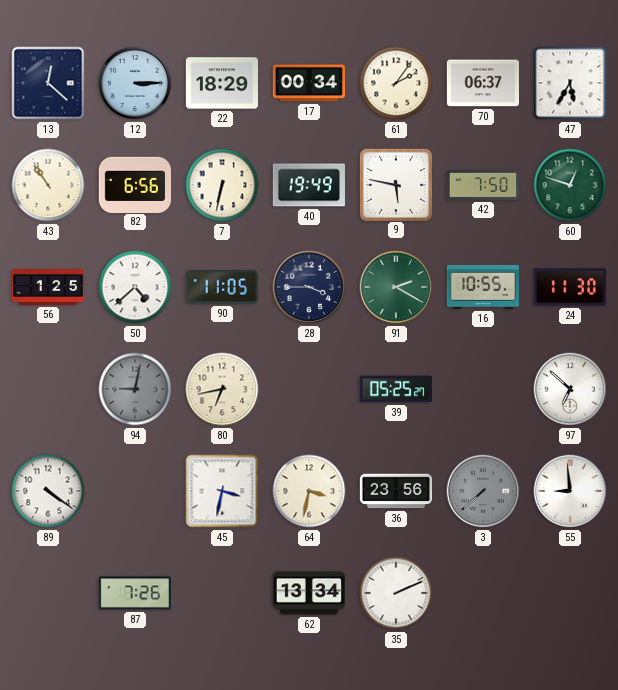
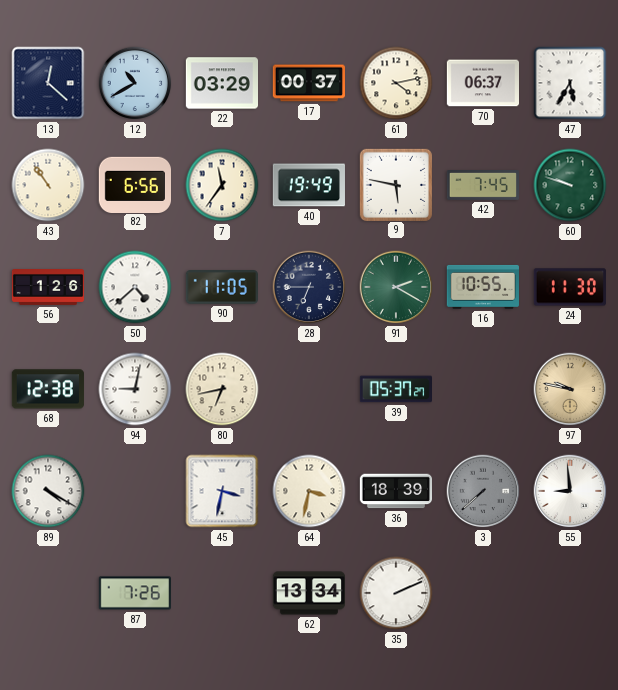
12: 3:15 -> 10:40 (135, 83)
22: 18:29 -> 03:29 (221, 83)
17: 00:34 -> 00:37 (309, 83)
61: 2:06 -> 4:13 (396, 83)
7: 6:32 -> 11:36 (222, 185)
42: 7:50 -> 7:45 (482, 186)
60: 12:48 -> 9:48 (570, 185)
56: 1:25 -> 1:26 (48, 288)
28: 3:45 -> 6:45 (309, 287)
68: none -> 12:38 (48, 389)
94 dial: grey -> white (135, 389)
39: 05:25 -> 05:37 (395, 389)
97: 6:52 -> 9:47 (570, 389)
97 dial: white -> champagne (570, 389)
89: 4:21 -> 4:20 (48, 491)
36: 23:56 -> 18:39 (395, 491)
